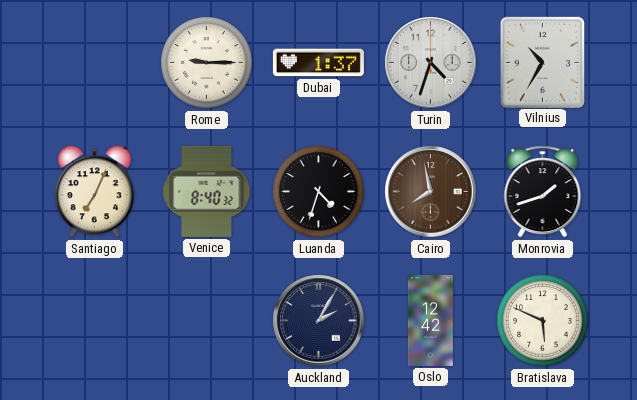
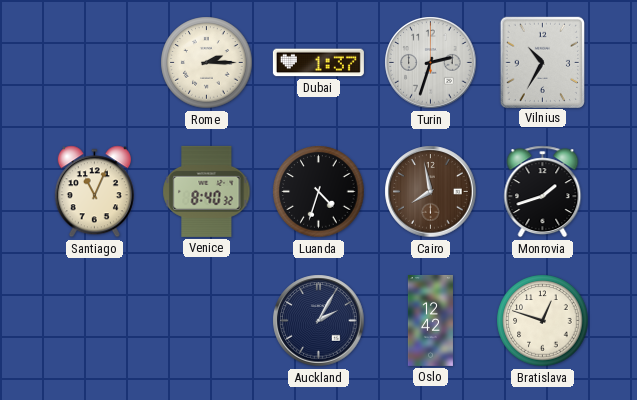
Rome: 9:15 -> 2:15 (207, 63)
Turin: 4:33 -> 2:33 (431, 63)
Santiago: 7:04 -> 11:04 (94, 192)
Bratislava: 5:49 -> 12:48 (543, 321)
